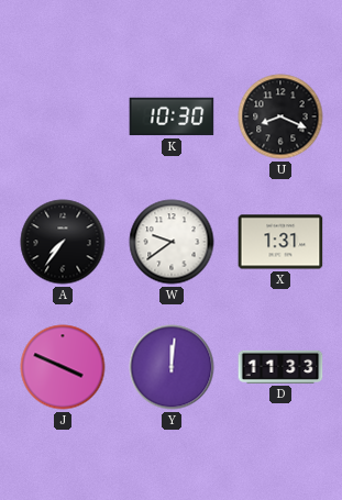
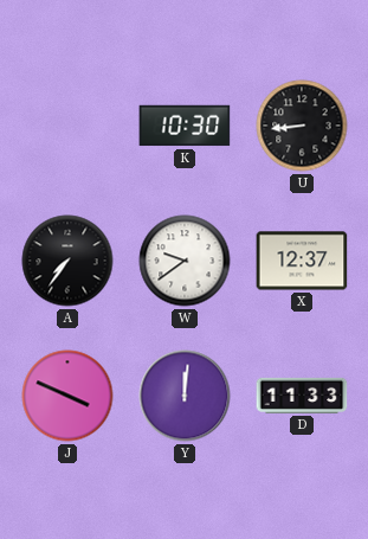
U: 8:19 -> 8:44 (302, 126)
X: 1:31 -> 12:37 (302, 261)
